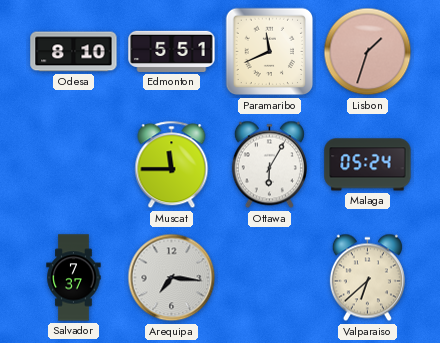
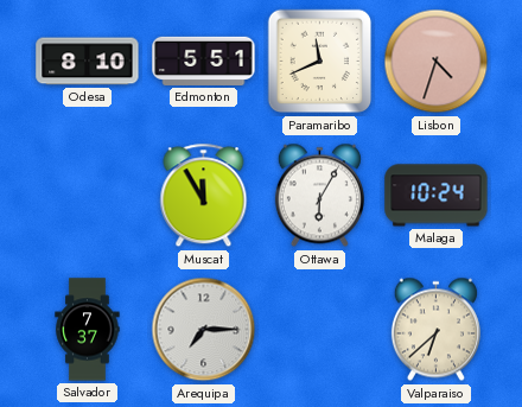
Lisbon: 1:33 -> 4:33 (437, 62)
Muscat: 11:45 -> 11:55 (204, 196)
Malaga: 05:24 -> 10:24 (437, 196)
Arequipa: 7:16 -> 7:15 (204, 330)
